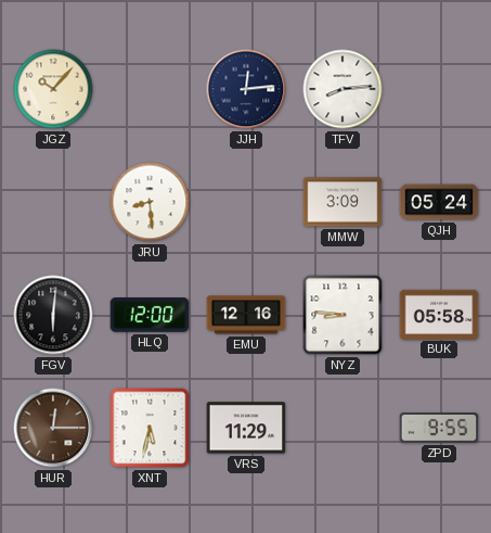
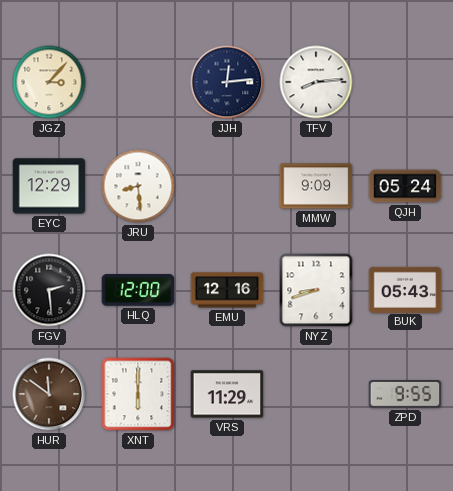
JGZ: 10:07 -> 3:07 (49, 82)
EYC: none -> 12:29 (49, 186)
MMW: 3:09 -> 9:09 (316, 186)
FGV: 6:01 -> 2:29 (49, 290)
NYZ: 8:46 -> 8:42 (316, 290)
BUK: 05:58 -> 05:43 (405, 289)
HUR: 12:15 -> 11:51 (49, 394)
XNT: 5:32 -> 6:00 (138, 394)
